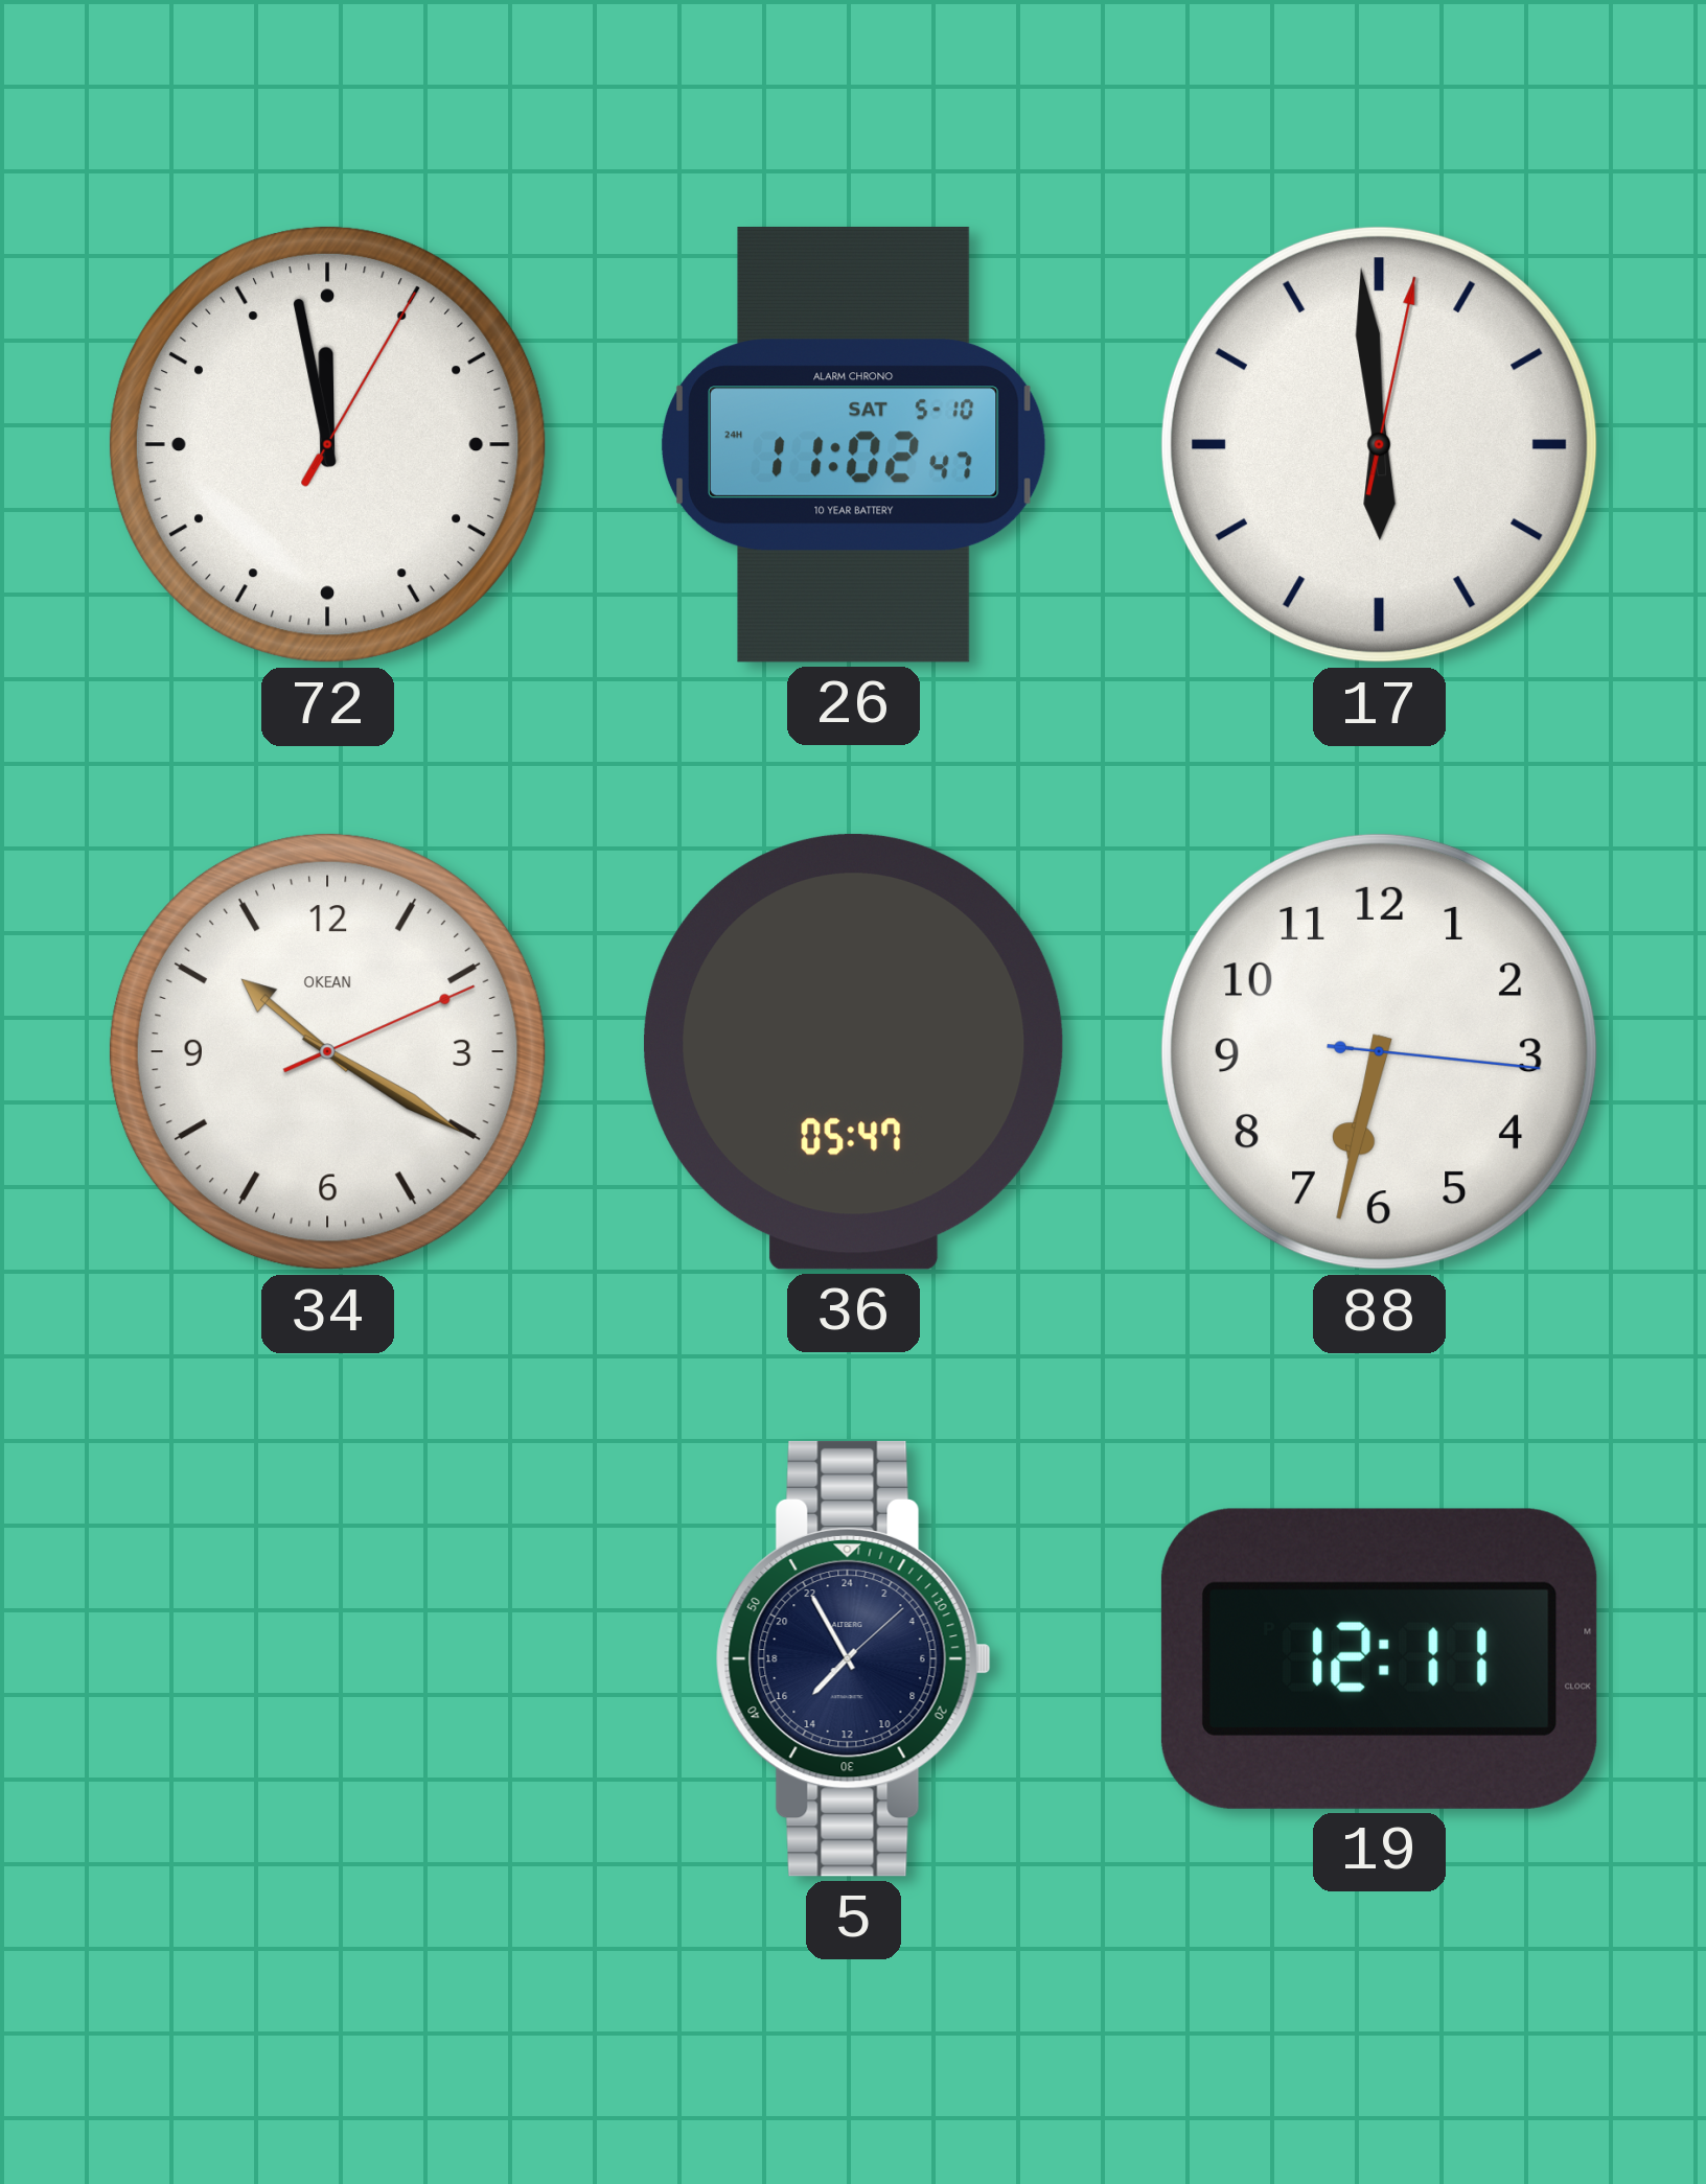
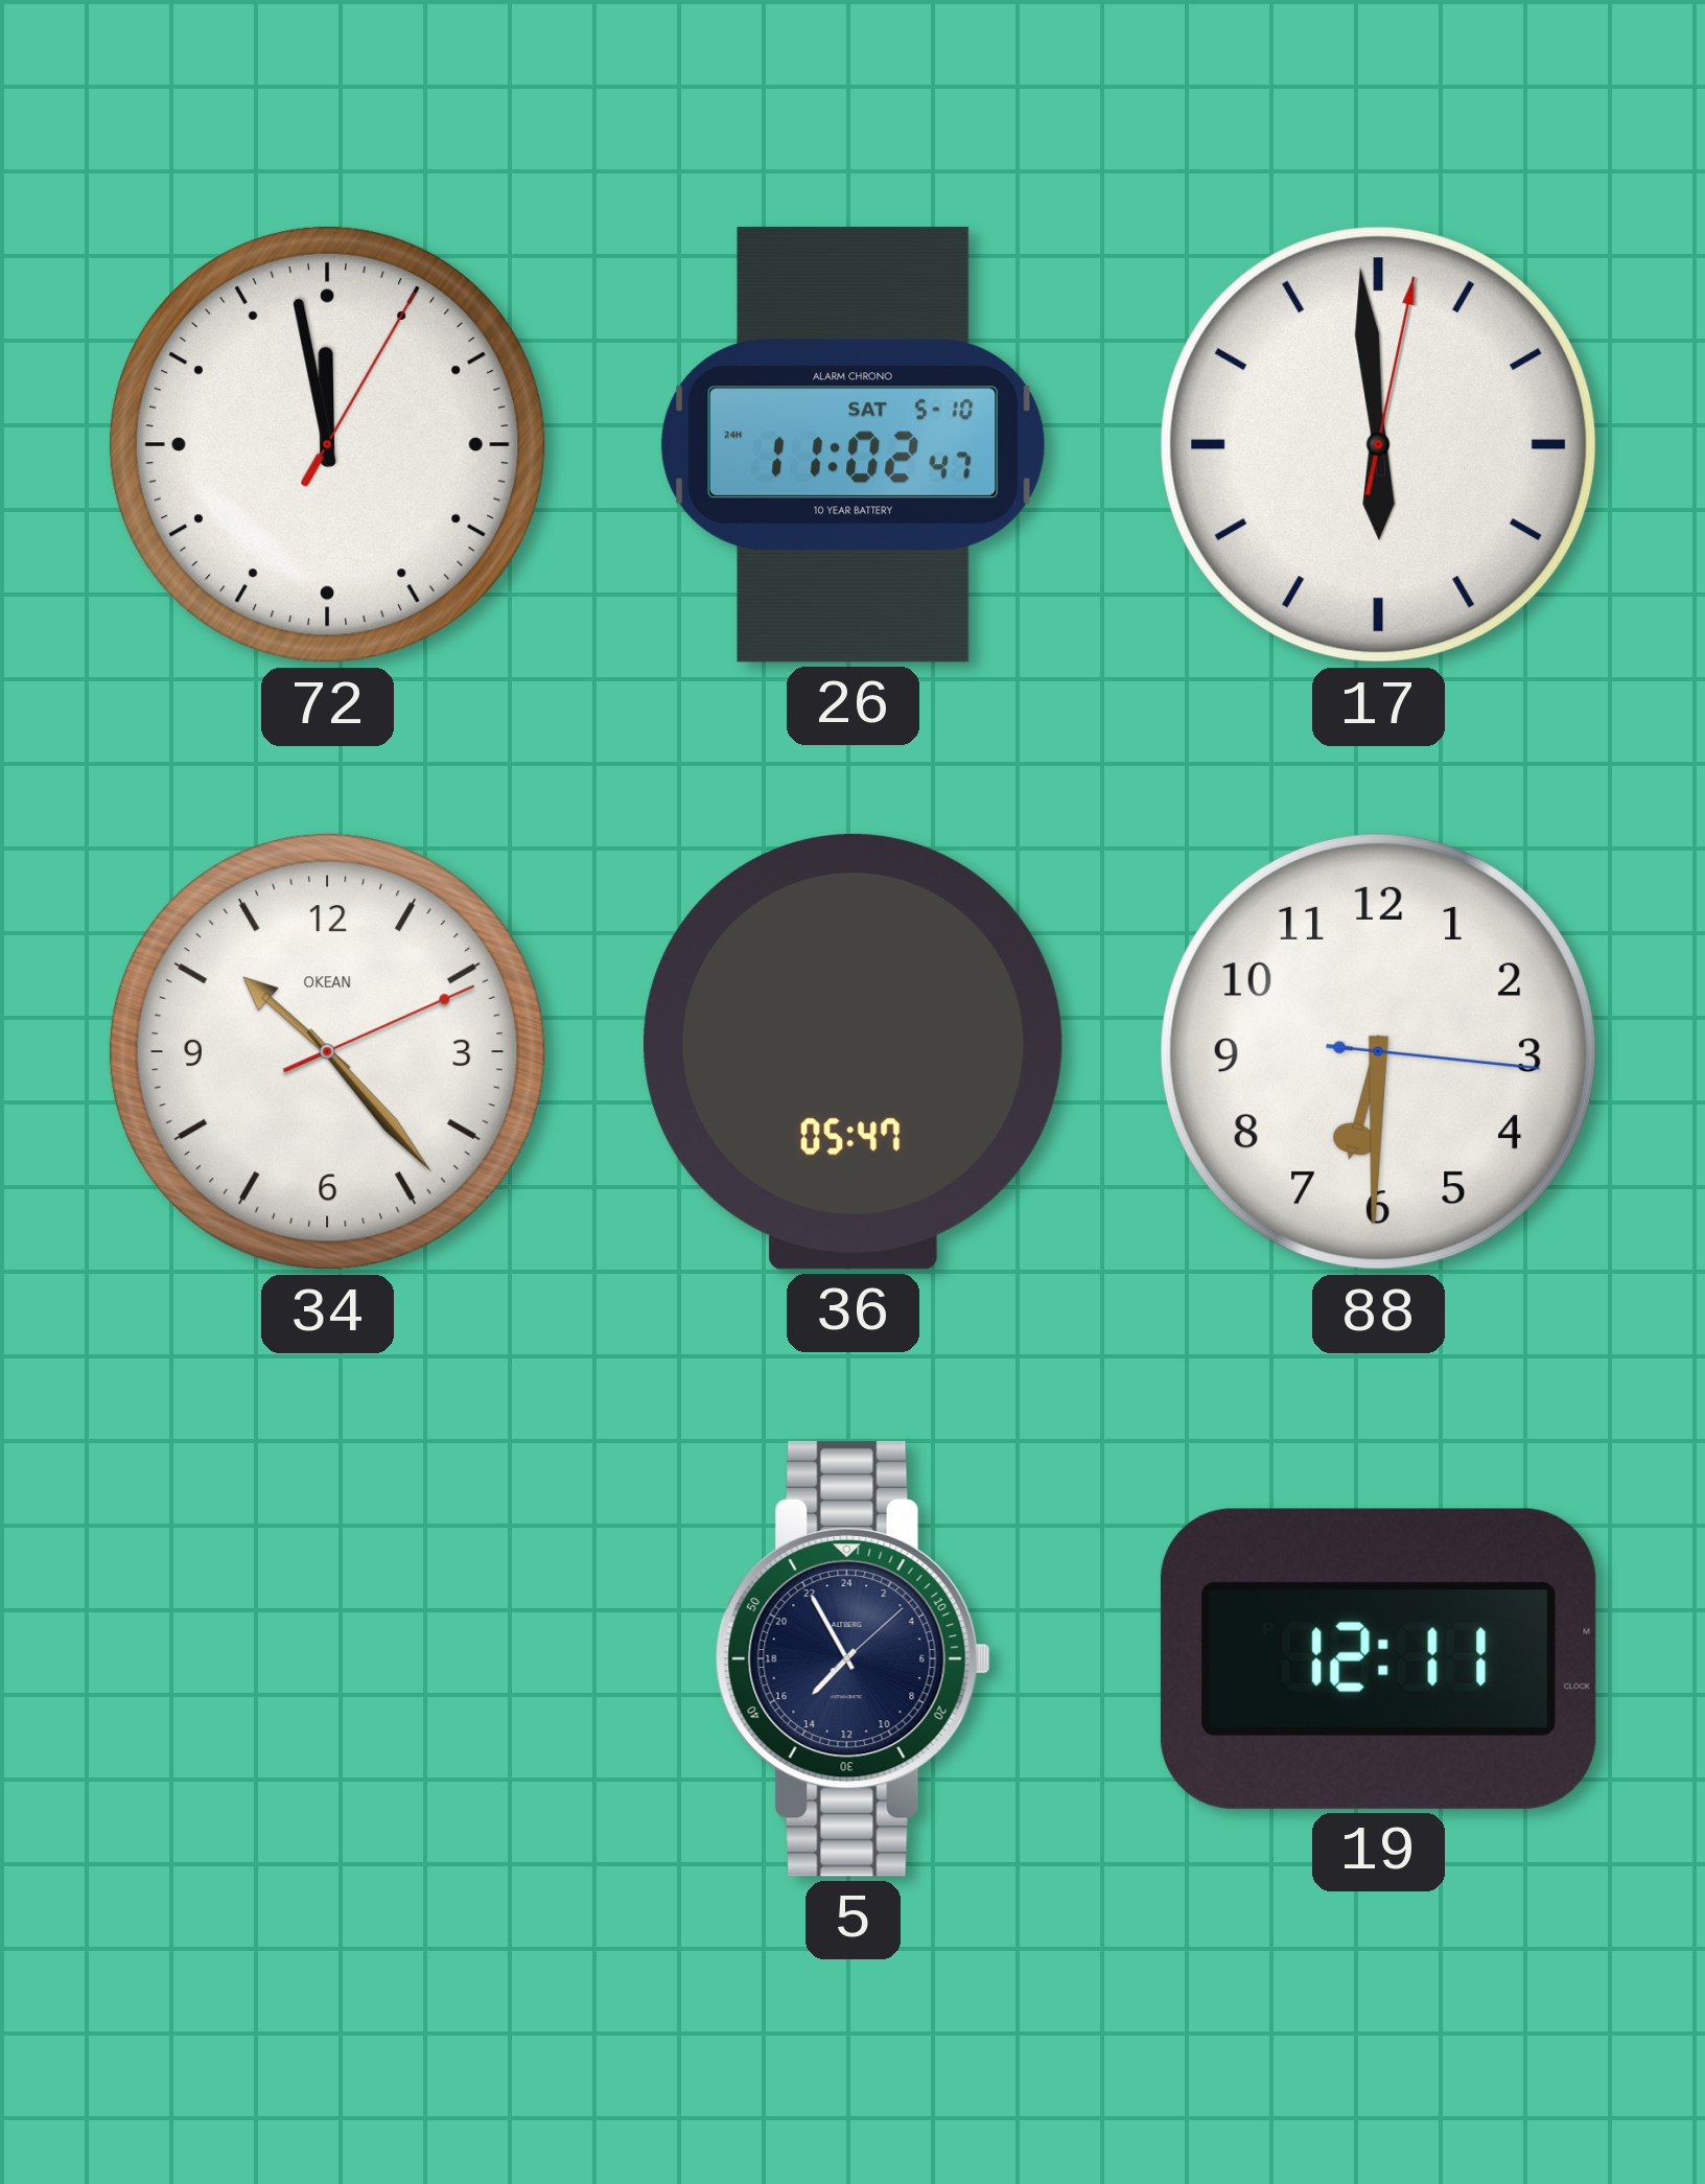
34: 10:20 -> 10:23 (327, 1051)
88: 6:32 -> 6:30 (1378, 1051)
